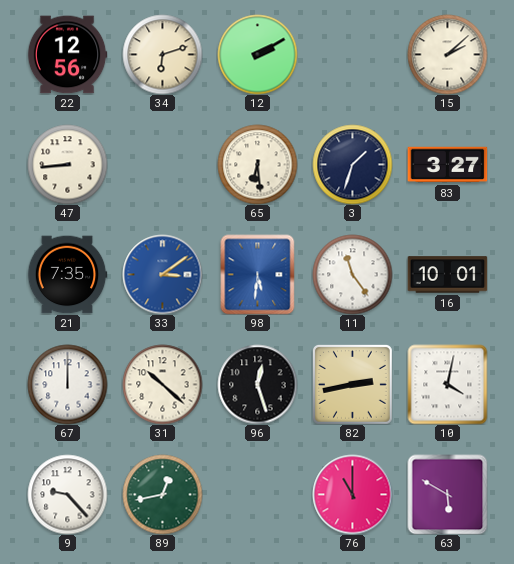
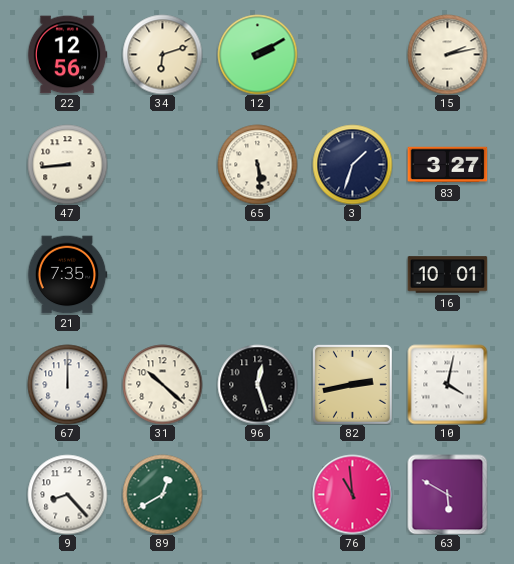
15: 2:08 -> 2:13 (447, 54)
65: 6:29 -> 5:29 (257, 164)
33: 3:09 -> none (162, 274)
98: 5:31 -> none (258, 274)
11: 11:24 -> none (352, 274)
9: 9:23 -> 8:23 (67, 494)
89: 12:43 -> 12:40 (162, 494)
76: 11:00 -> 10:59 (352, 494)
